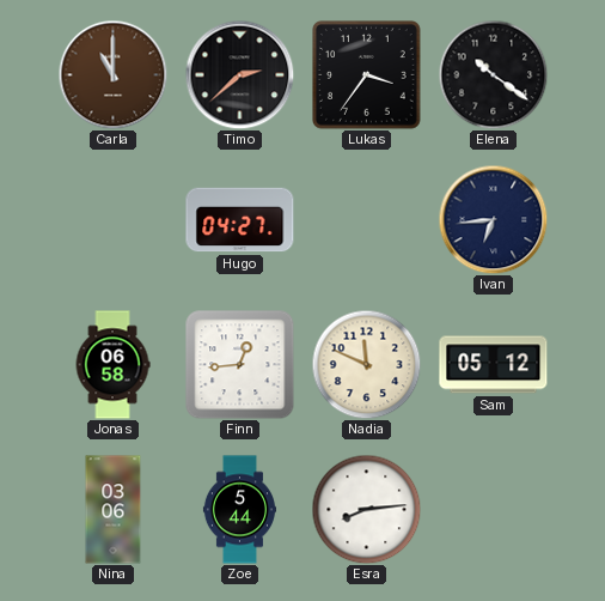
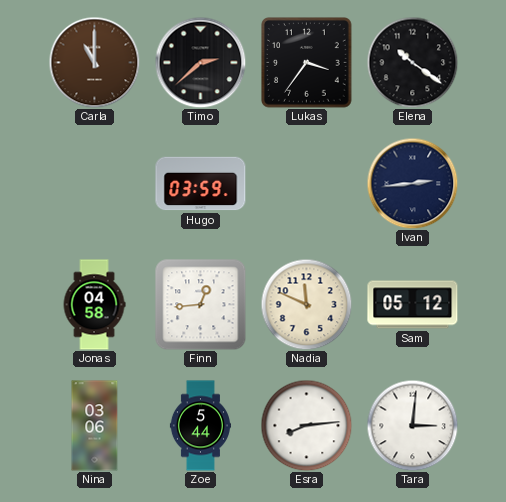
Hugo: 04:27 -> 03:59 (201, 184)
Ivan: 6:44 -> 2:44 (412, 183)
Jonas: 06:58 -> 04:58 (94, 305)
Tara: none -> 3:01 (412, 425)
